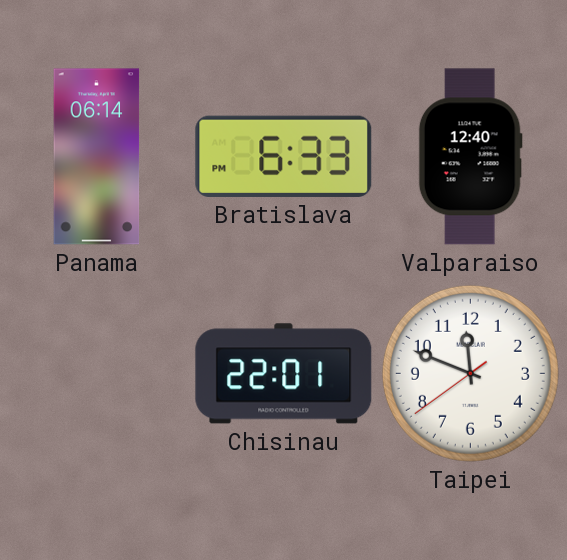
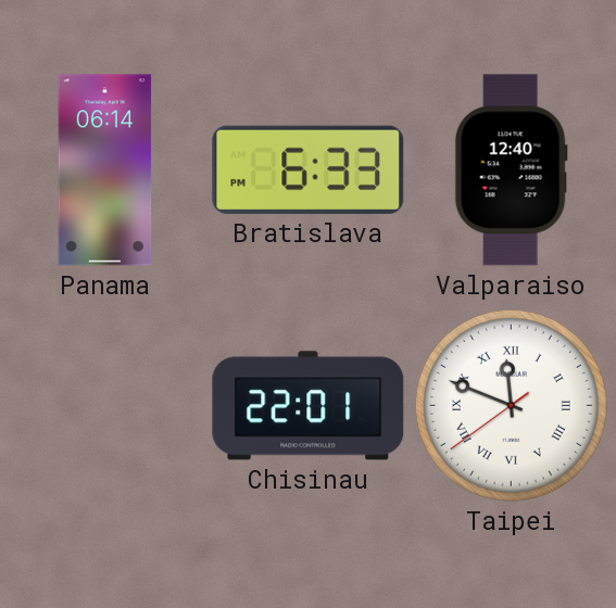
Taipei numerals: Arabic -> Roman (511, 405)
